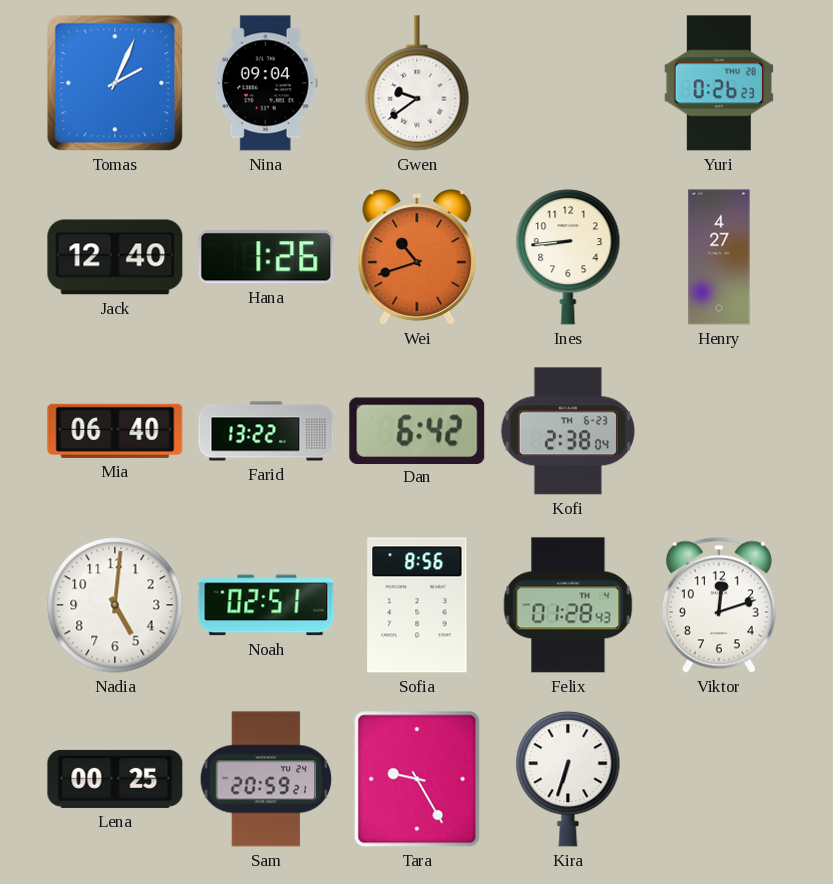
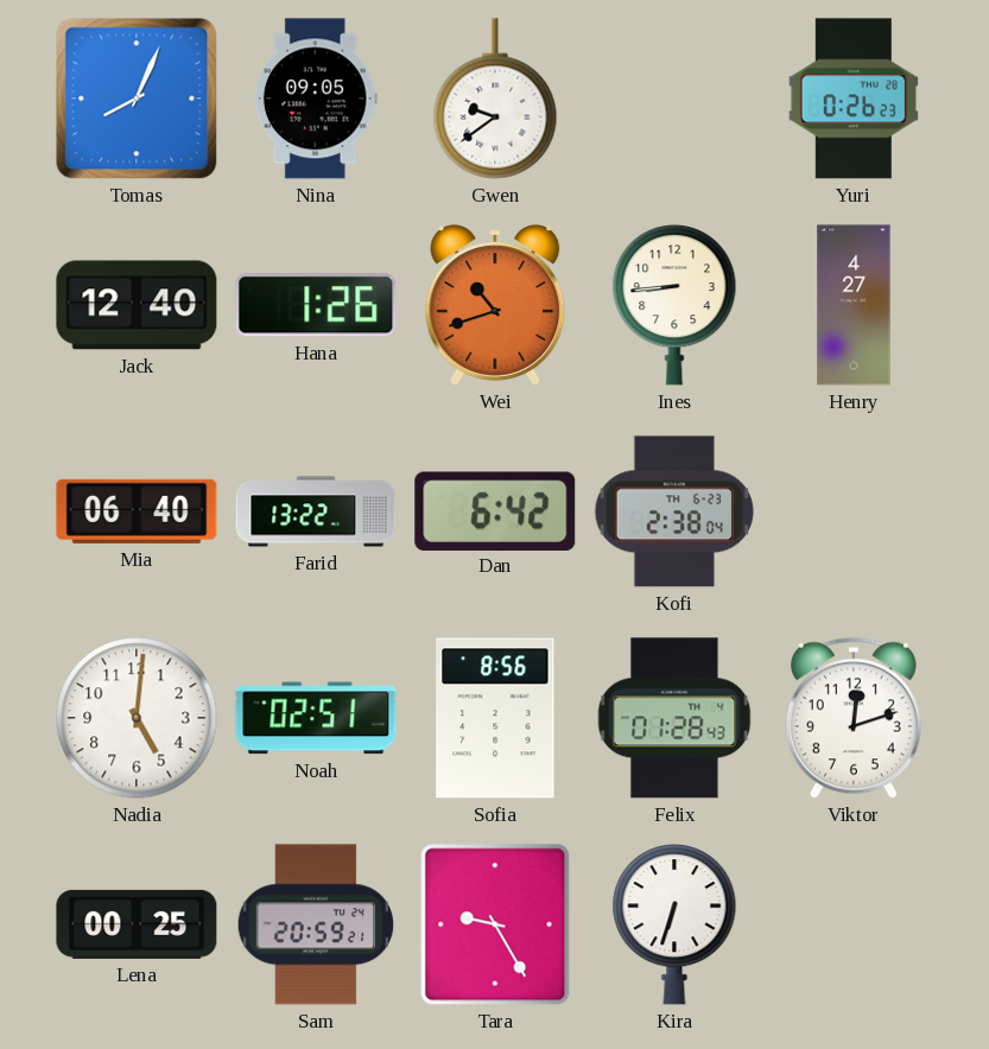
Tomas: 2:04 -> 8:04 (137, 98)
Nina: 09:04 -> 09:05 (316, 98)
